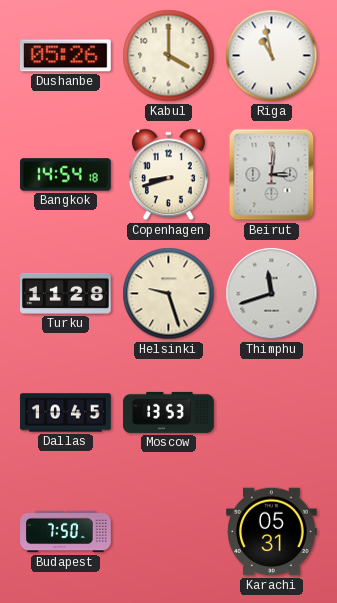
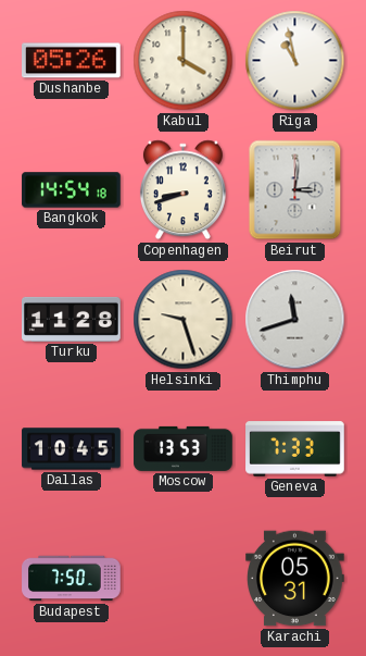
Geneva: none -> 7:33 (295, 449)
